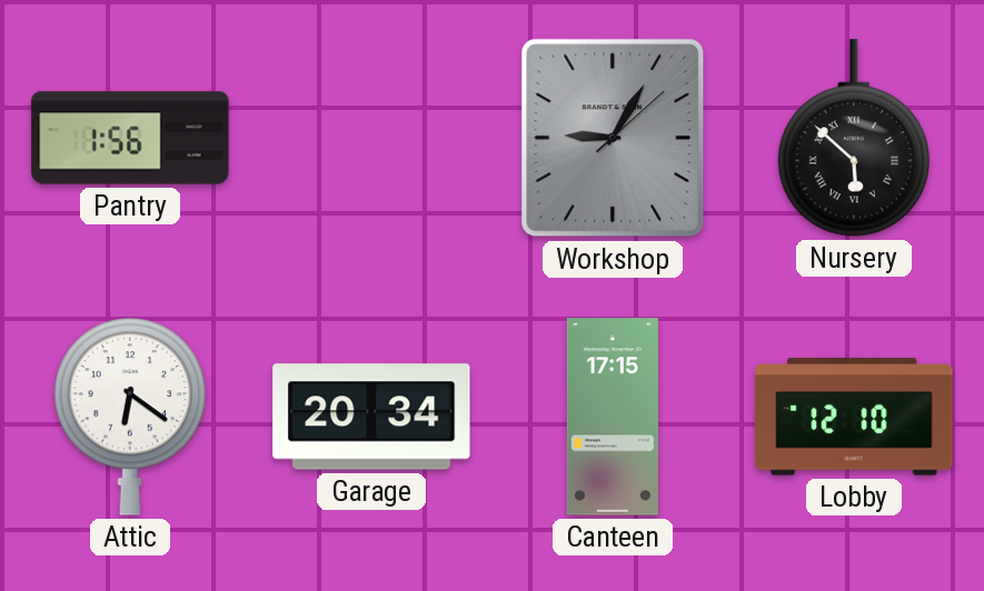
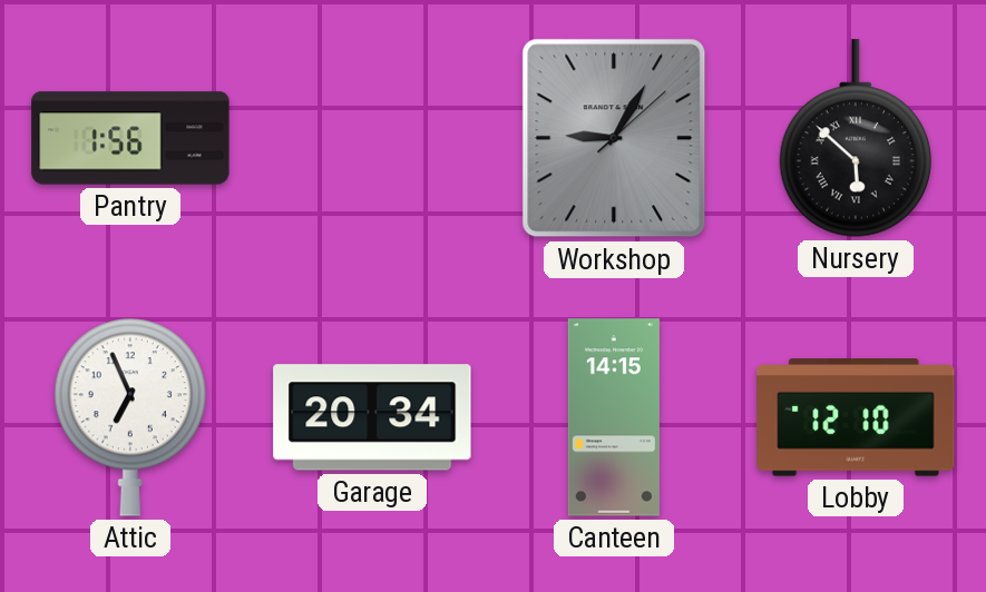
Attic: 6:21 -> 6:56 (130, 417)
Canteen: 17:15 -> 14:15 (614, 417)
